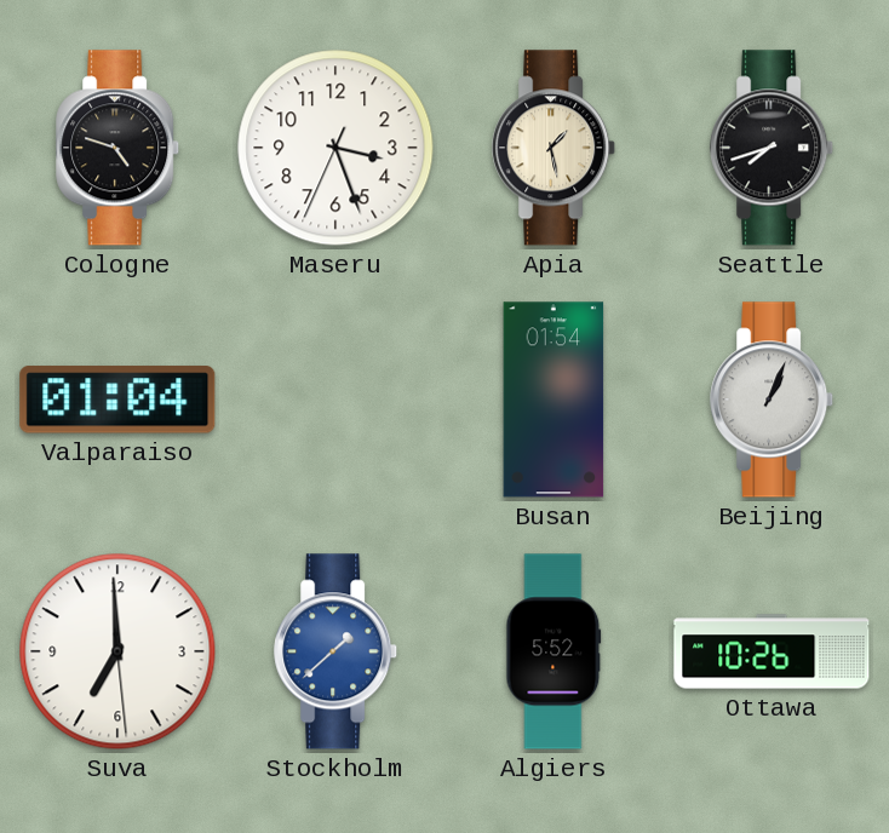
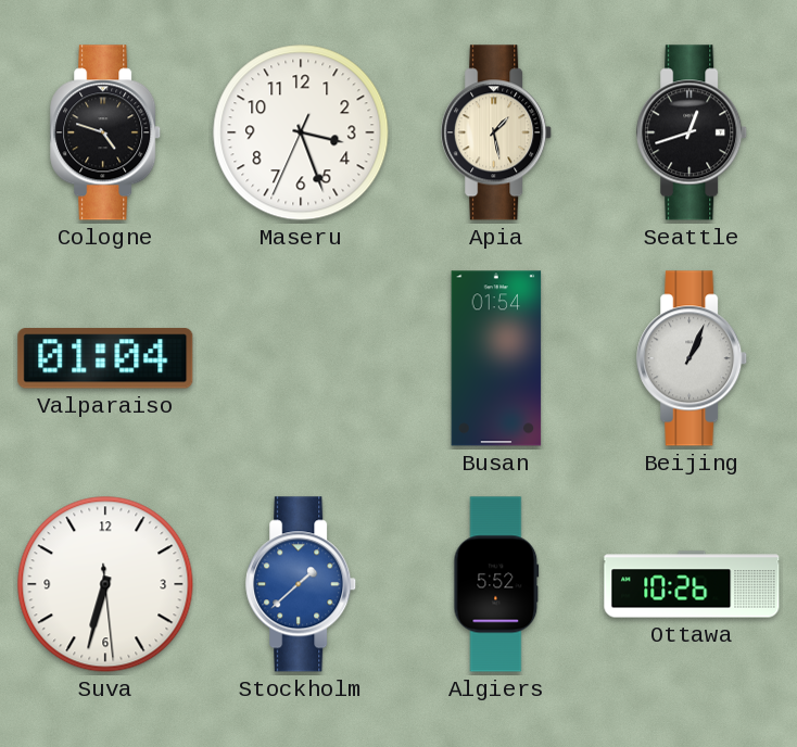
Seattle: 7:42 -> 12:42 (693, 132)
Suva: 6:59 -> 6:32 (105, 584)
